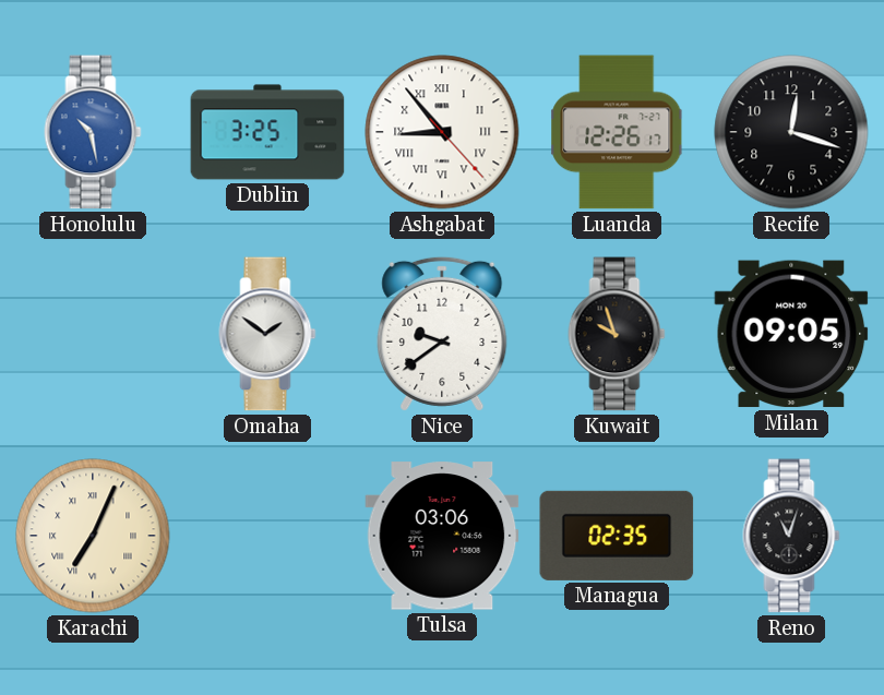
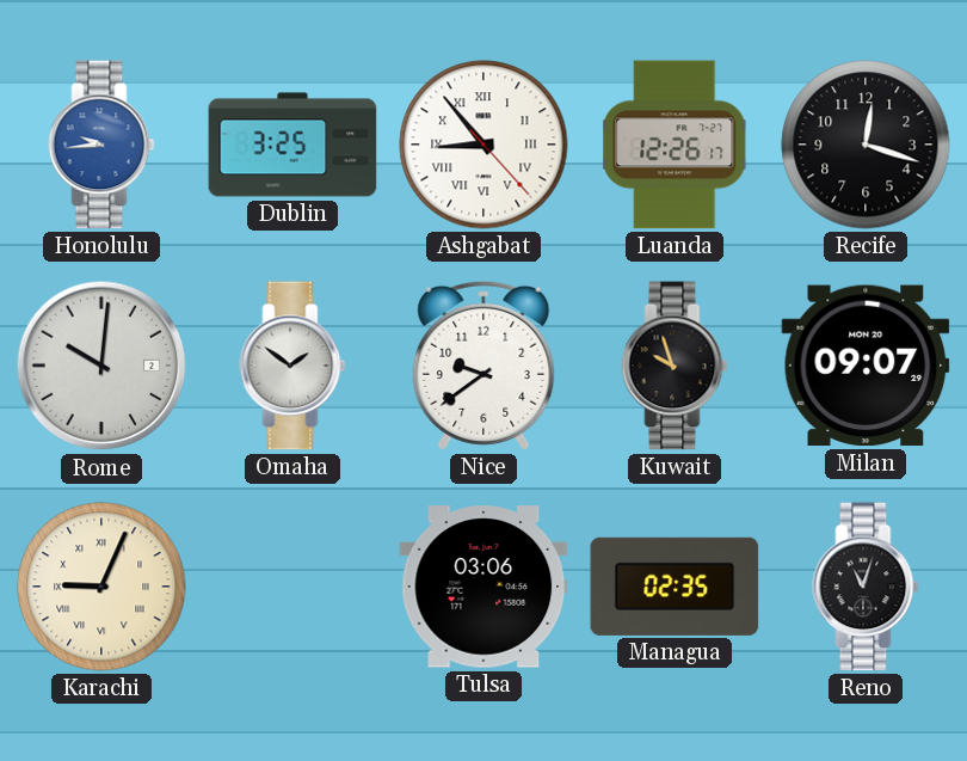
Honolulu: 10:28 -> 9:44 (101, 145)
Rome: none -> 10:01 (101, 366)
Milan: 09:05 -> 09:07 (866, 366)
Karachi: 7:04 -> 9:04 (101, 587)
